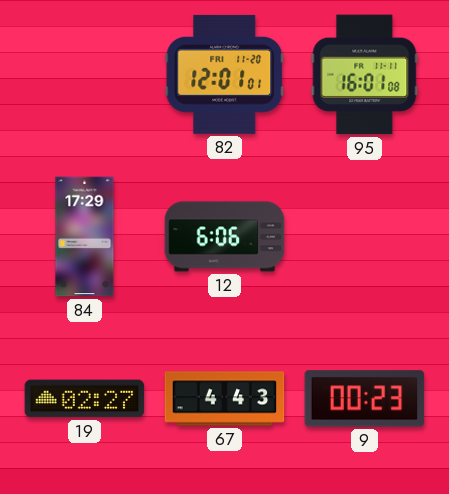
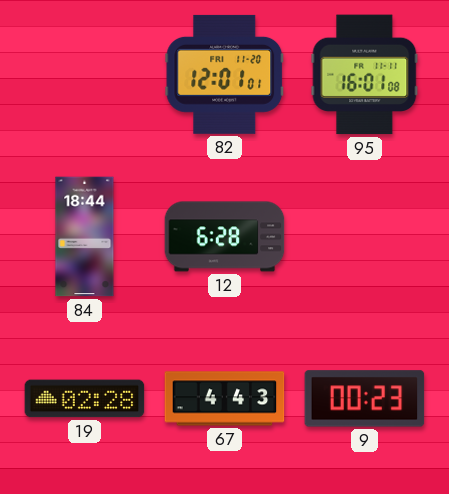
84: 17:29 -> 18:44 (85, 237)
12: 6:06 -> 6:28 (225, 237)
19: 02:27 -> 02:28 (85, 399)
